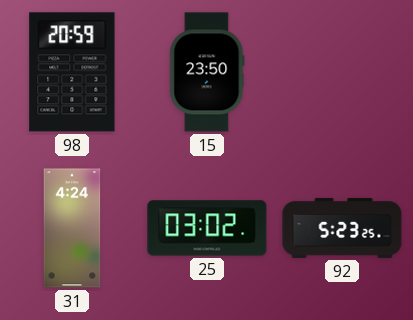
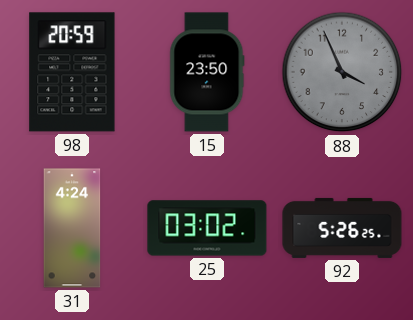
88: none -> 3:56 (342, 72)
92: 5:23 -> 5:26 (342, 228)
